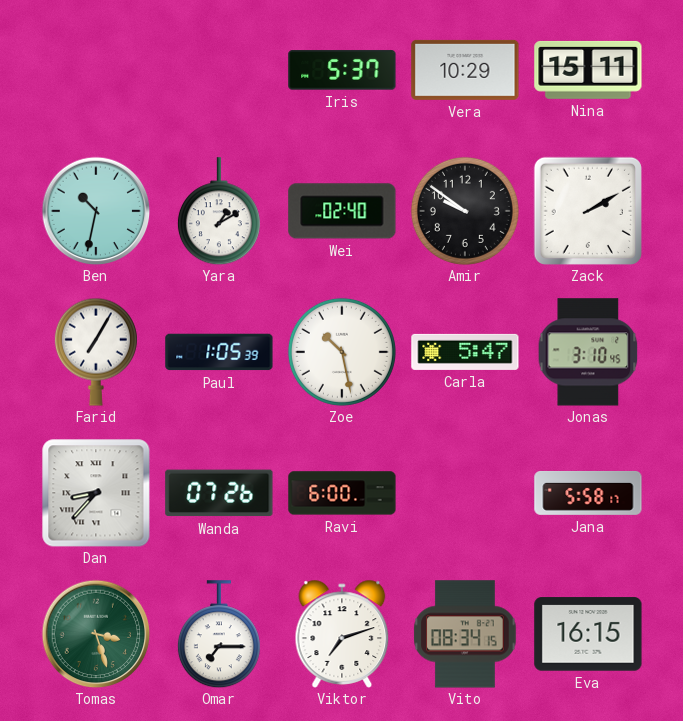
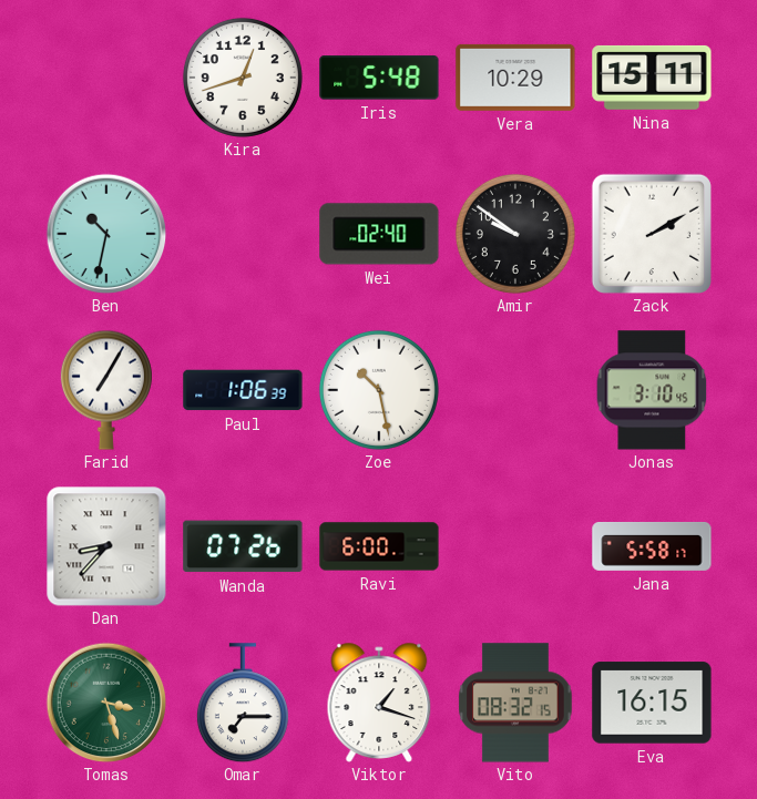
Kira: none -> 12:42 (243, 78)
Iris: 5:37 -> 5:48 (379, 78)
Yara: 1:10 -> none (219, 211)
Paul: 1:05 -> 1:06 (243, 390)
Carla: 5:47 -> none (465, 352)
Viktor: 7:12 -> 1:18 (379, 703)
Vito: 08:34 -> 08:32 (515, 703)
